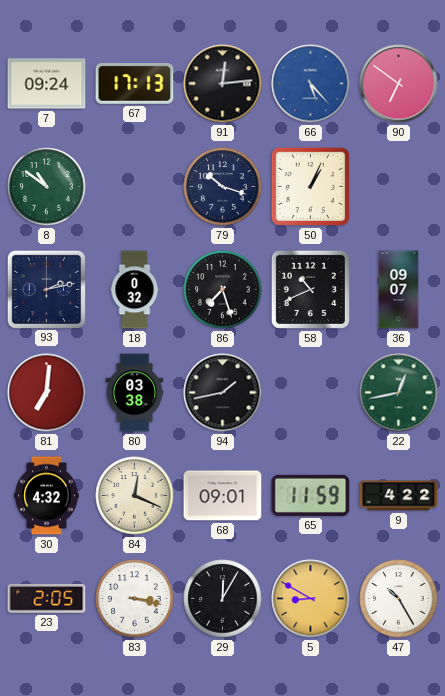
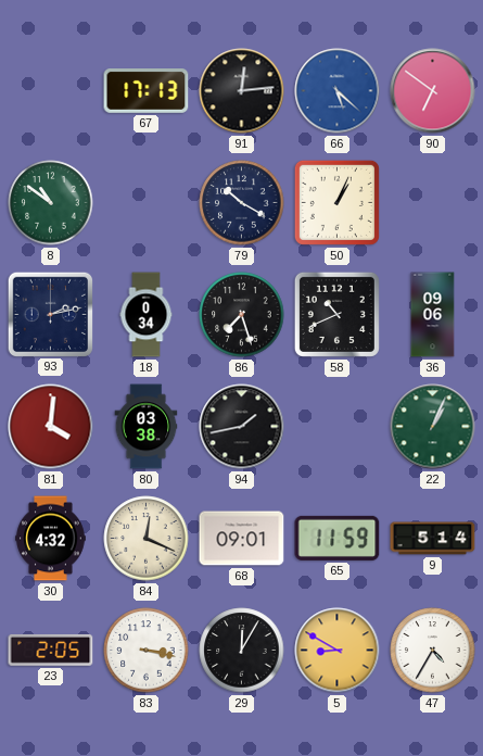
7: 09:24 -> none (47, 84)
66: 5:23 -> 5:22 (338, 91)
79: 10:18 -> 10:20 (242, 203)
18: 0:32 -> 0:34 (147, 315)
36: 09:07 -> 09:06 (433, 315)
81: 7:01 -> 4:01 (51, 427)
22: 12:43 -> 1:04 (433, 427)
9: 4:22 -> 5:14 (433, 539)
47: 10:25 -> 4:35 (433, 651)
